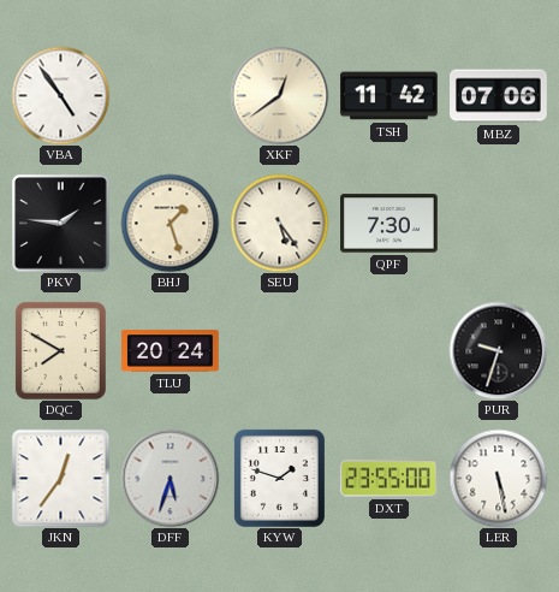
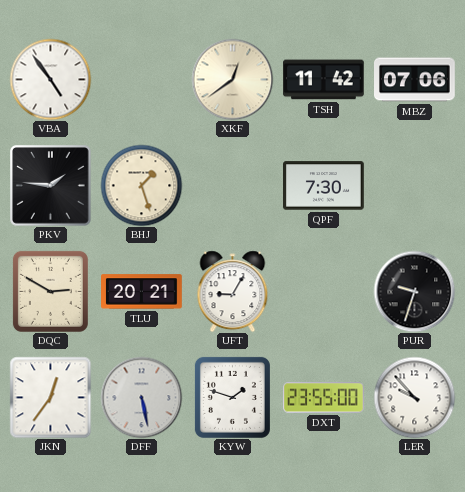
SEU: 5:24 -> none (279, 223)
DQC: 7:50 -> 2:50 (50, 291)
TLU: 20:24 -> 20:21 (142, 292)
UFT: none -> 9:05 (233, 291)
DFF: 5:33 -> 5:28 (141, 397)
LER: 5:28 -> 9:53 (414, 397)
